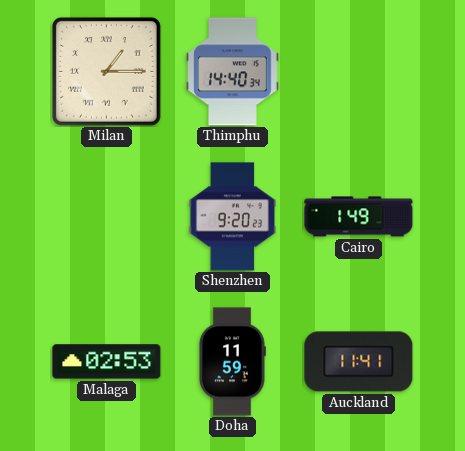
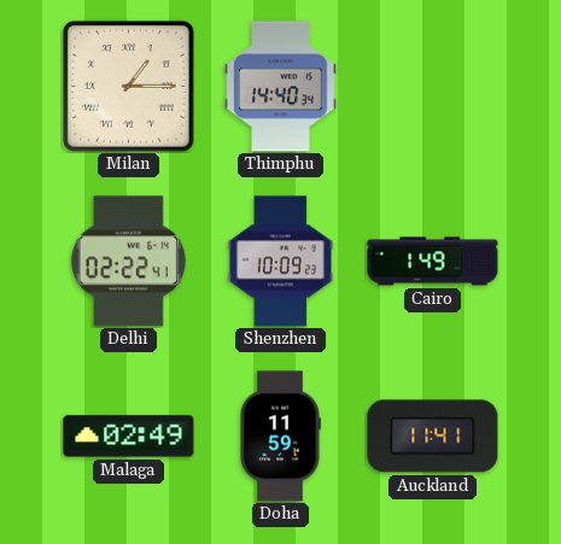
Delhi: none -> 02:22 (128, 262)
Shenzhen: 9:20 -> 10:09 (281, 262)
Malaga: 02:53 -> 02:49 (129, 437)
